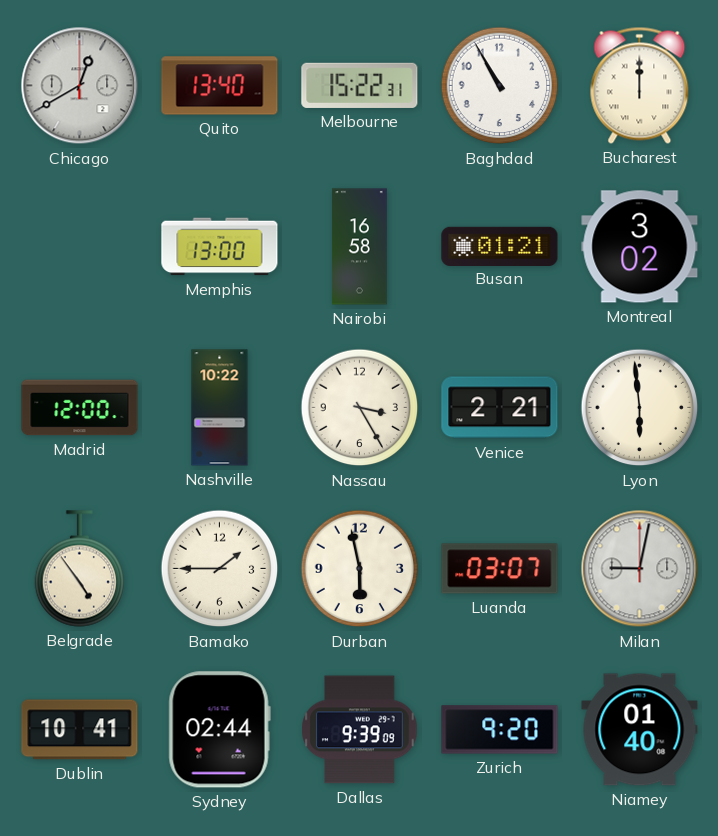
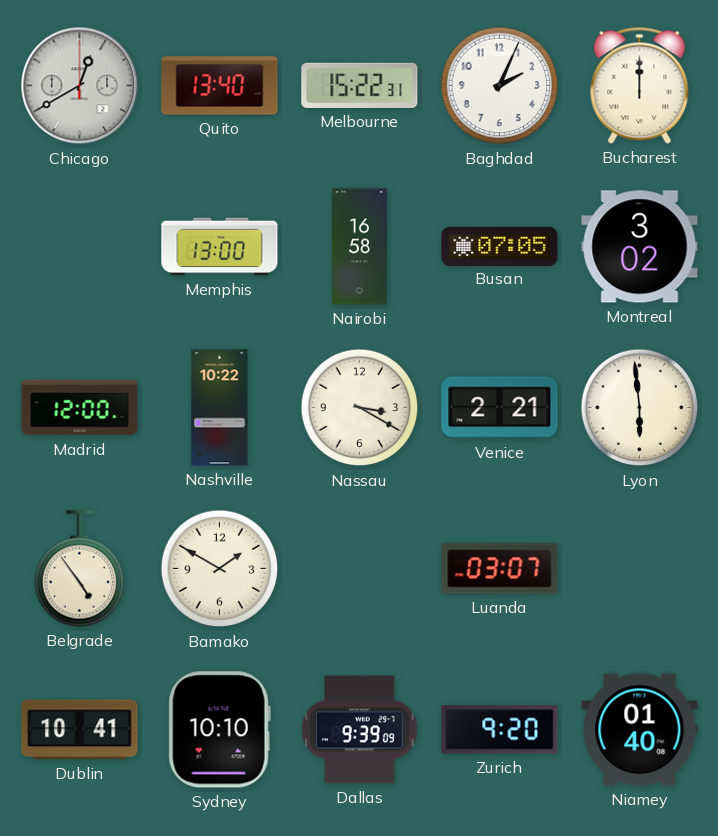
Baghdad: 10:55 -> 2:04 (500, 86)
Busan: 01:21 -> 07:05 (500, 246)
Nassau: 3:25 -> 3:20 (360, 408)
Bamako: 1:45 -> 1:50 (220, 569)
Durban: 5:58 -> none (360, 569)
Milan: 9:02 -> none (640, 569)
Sydney: 02:44 -> 10:10 (219, 730)
